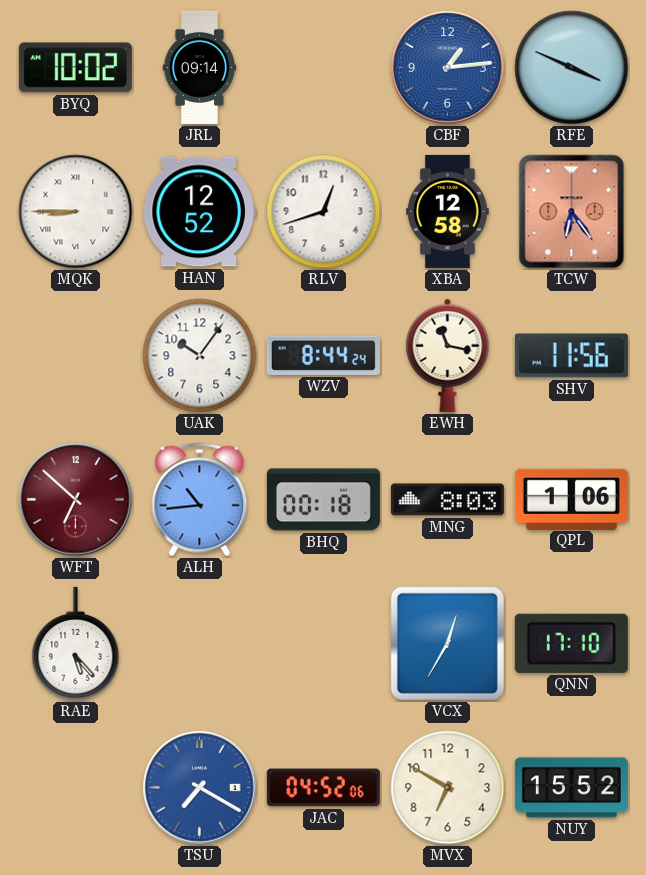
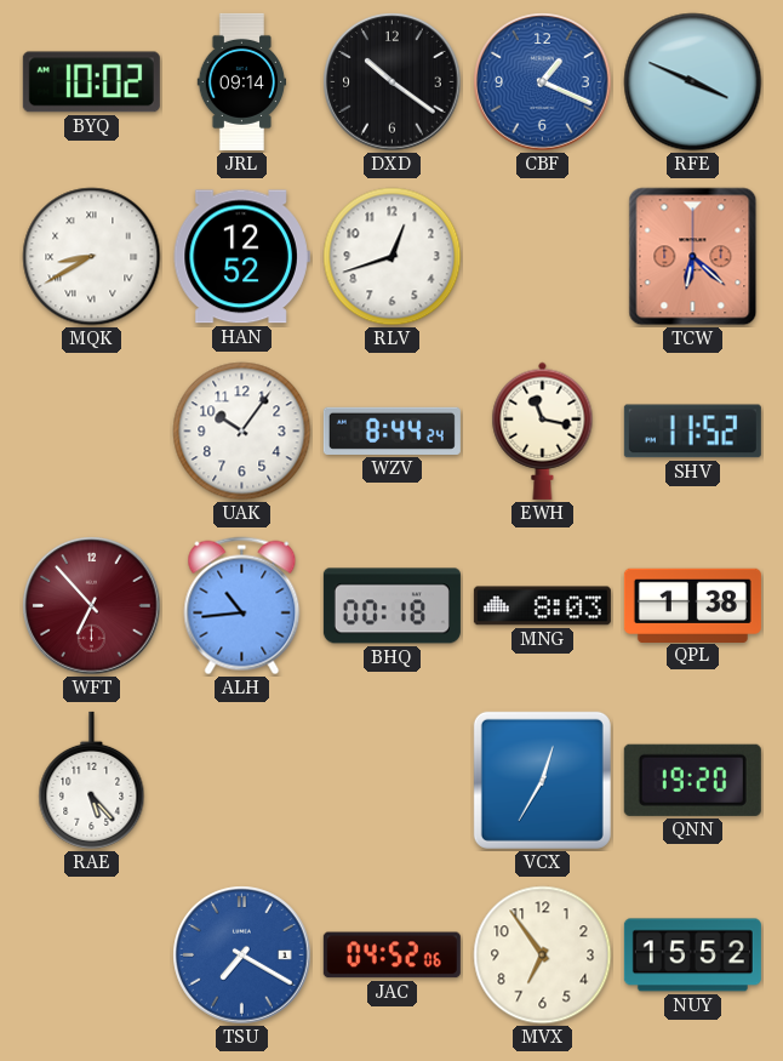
DXD: none -> 10:21 (393, 82)
CBF: 1:14 -> 1:19 (543, 82)
MQK: 8:45 -> 8:40 (92, 257)
XBA: 12:58 -> none (448, 211)
TCW: 6:24 -> 6:22 (693, 257)
SHV: 11:56 -> 11:52 (692, 432)
WFT: 6:52 -> 6:53 (92, 606)
QPL: 1:06 -> 1:38 (692, 605)
QNN: 17:10 -> 19:20 (692, 780)
MVX: 6:50 -> 6:54 (543, 956)
